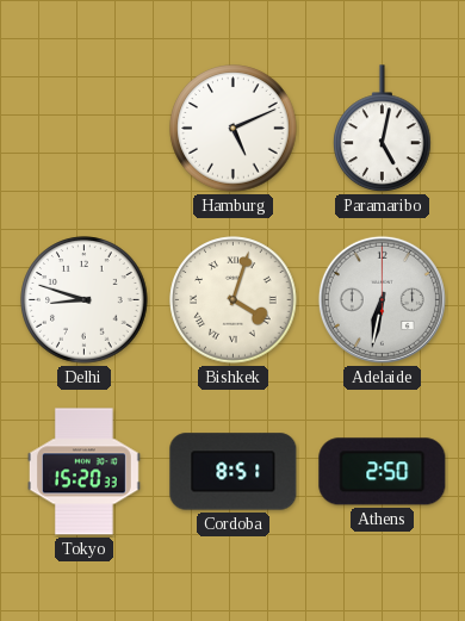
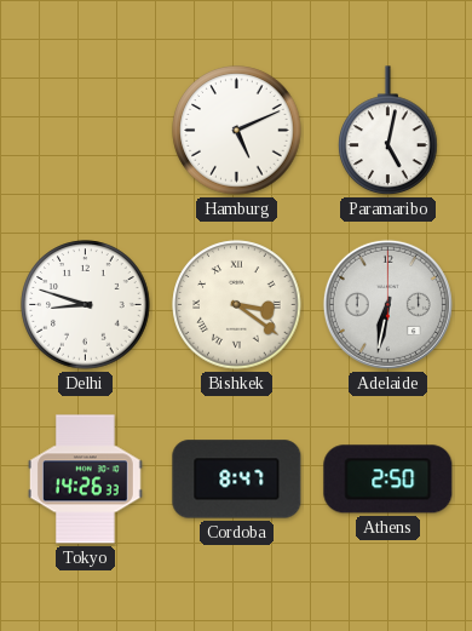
Bishkek: 4:03 -> 3:21 (237, 305)
Tokyo: 15:20 -> 14:26 (85, 480)
Cordoba: 8:51 -> 8:47 (237, 480)
